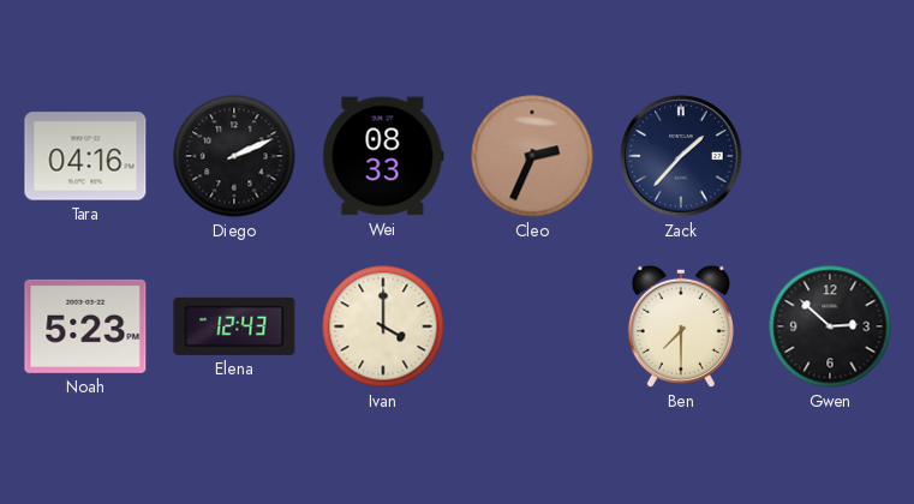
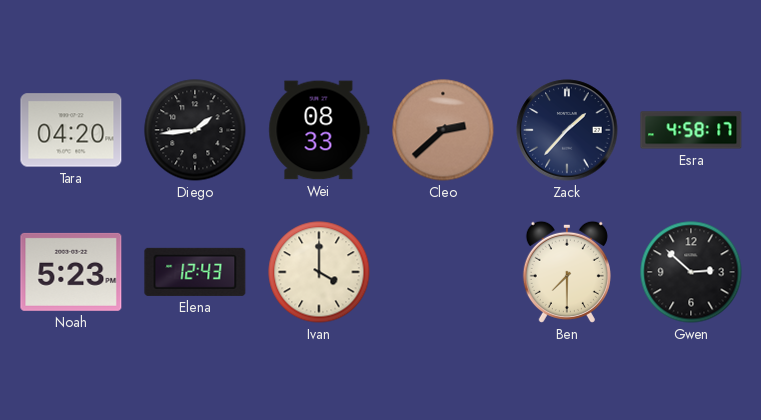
Tara: 04:16 -> 04:20 (71, 130)
Diego: 2:11 -> 1:44 (195, 130)
Cleo: 2:34 -> 2:38 (443, 130)
Esra: none -> 4:58 (691, 130)
